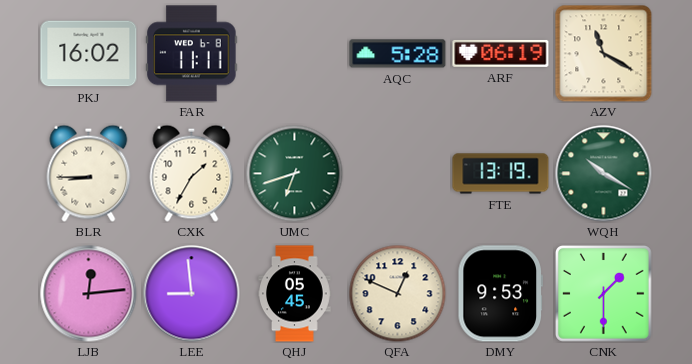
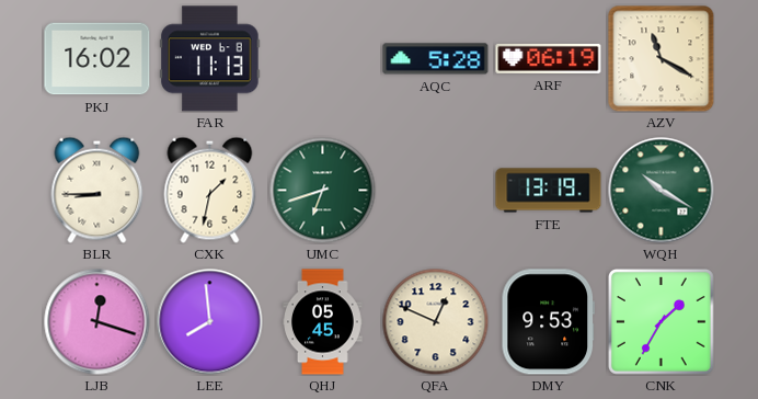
FAR: 11:11 -> 11:13 (210, 59)
CXK: 1:35 -> 1:32 (210, 190)
LJB: 12:14 -> 12:18 (97, 322)
LEE: 8:59 -> 7:59 (210, 322)
CNK: 1:30 -> 1:35 (661, 321)
